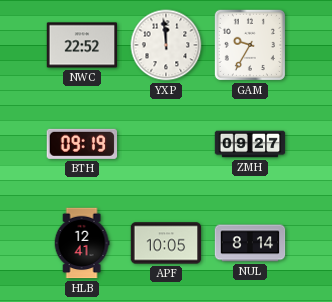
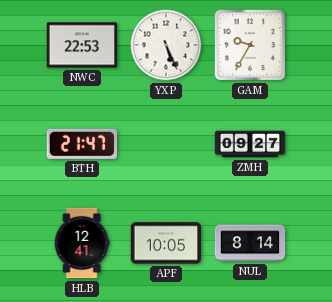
NWC: 22:52 -> 22:53 (82, 45)
YXP: 11:59 -> 5:26 (166, 45)
BTH: 09:19 -> 21:47 (81, 144)
